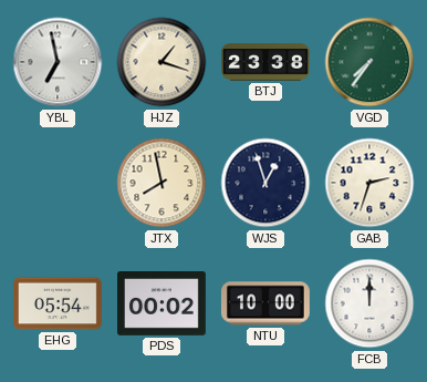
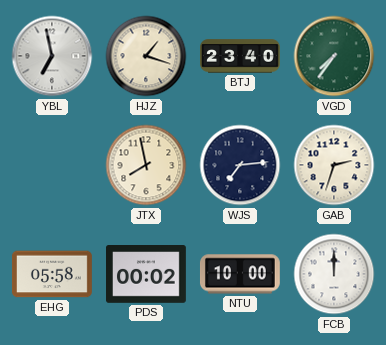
BTJ: 23:38 -> 23:40 (241, 56)
WJS: 12:57 -> 7:14 (240, 165)
EHG: 05:54 -> 05:58 (52, 274)
